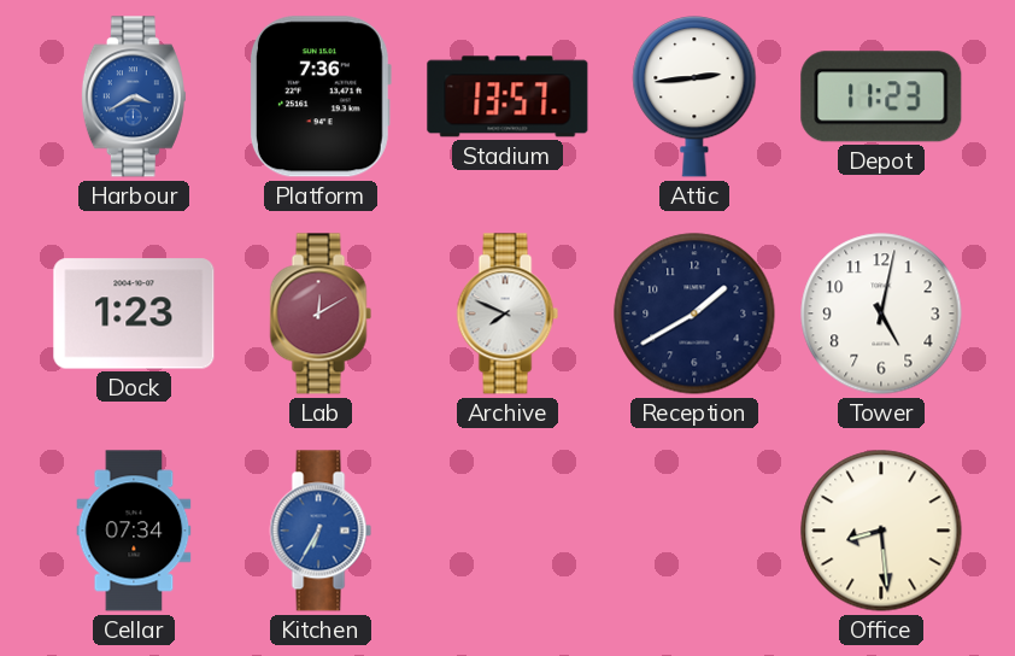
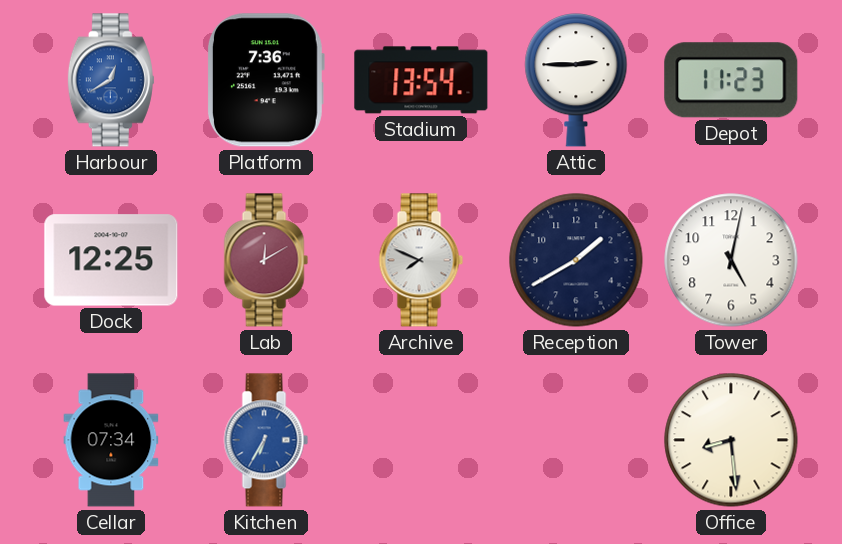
Harbour: 3:40 -> 12:40 (111, 80)
Stadium: 13:57 -> 13:54 (421, 80)
Attic: 2:44 -> 2:45 (576, 80)
Dock: 1:23 -> 12:25 (111, 260)
